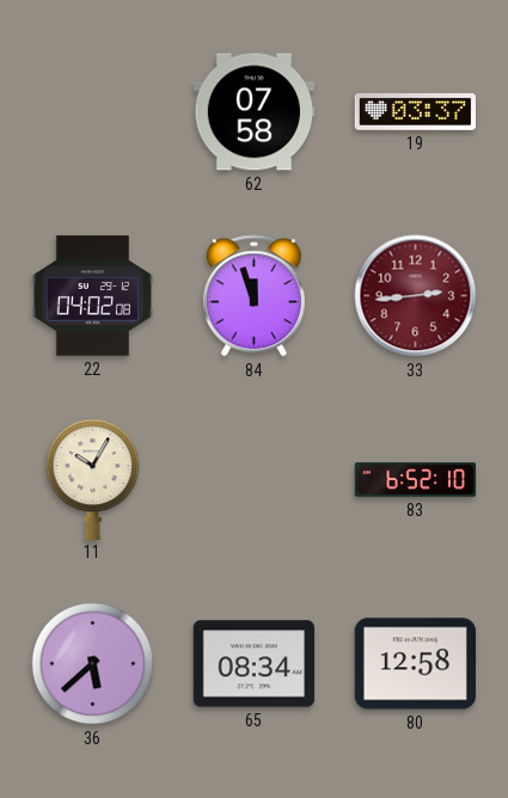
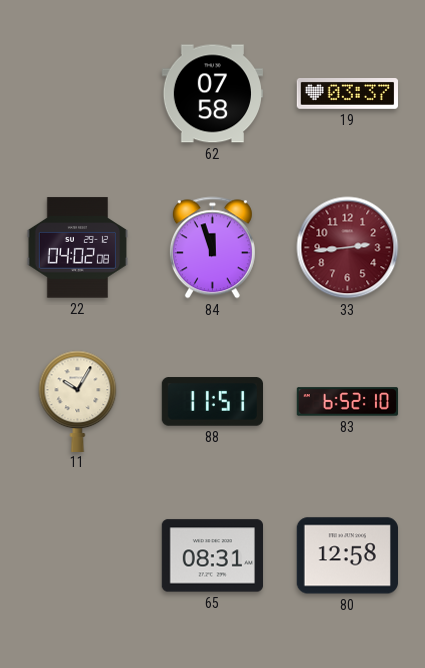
88: none -> 11:51 (212, 402)
36: 5:38 -> none (93, 664)
65: 08:34 -> 08:31 (212, 556)
